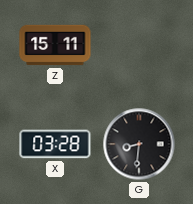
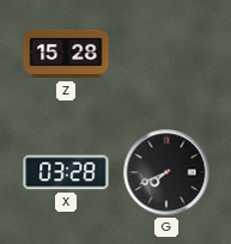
Z: 15:11 -> 15:28 (66, 54)
G: 8:31 -> 7:41 (166, 172)
